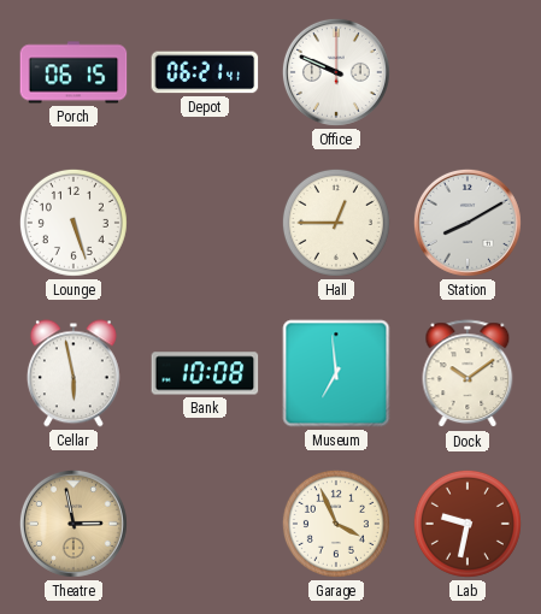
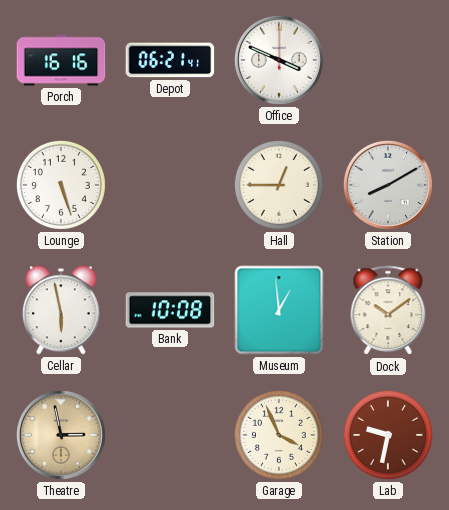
Porch: 06:15 -> 16:16 (61, 60)
Office: 9:49 -> 3:49 (279, 60)
Museum: 6:59 -> 12:59 (279, 310)
